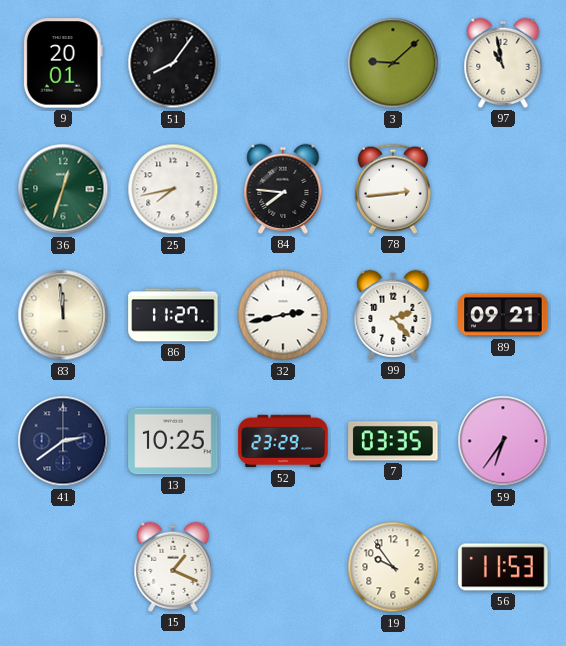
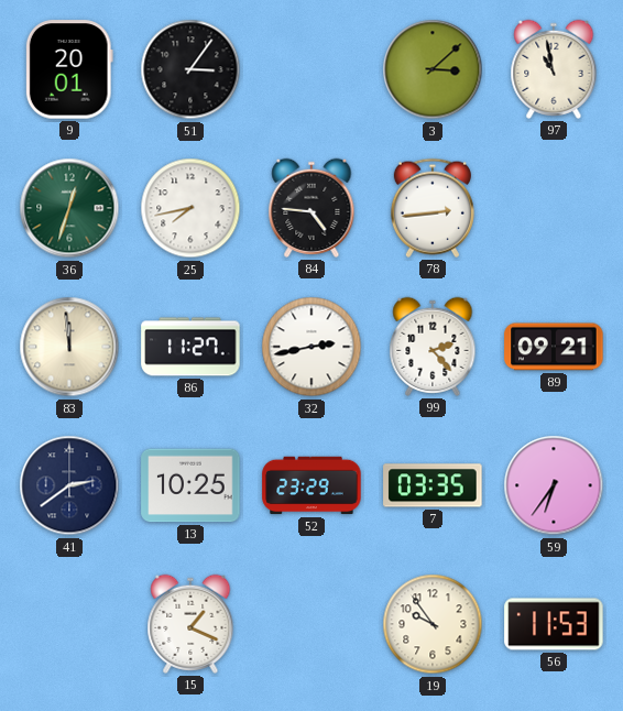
51: 8:06 -> 3:06 (190, 69)
3: 9:08 -> 3:08 (433, 69)
84: 7:46 -> 4:46 (311, 208)
